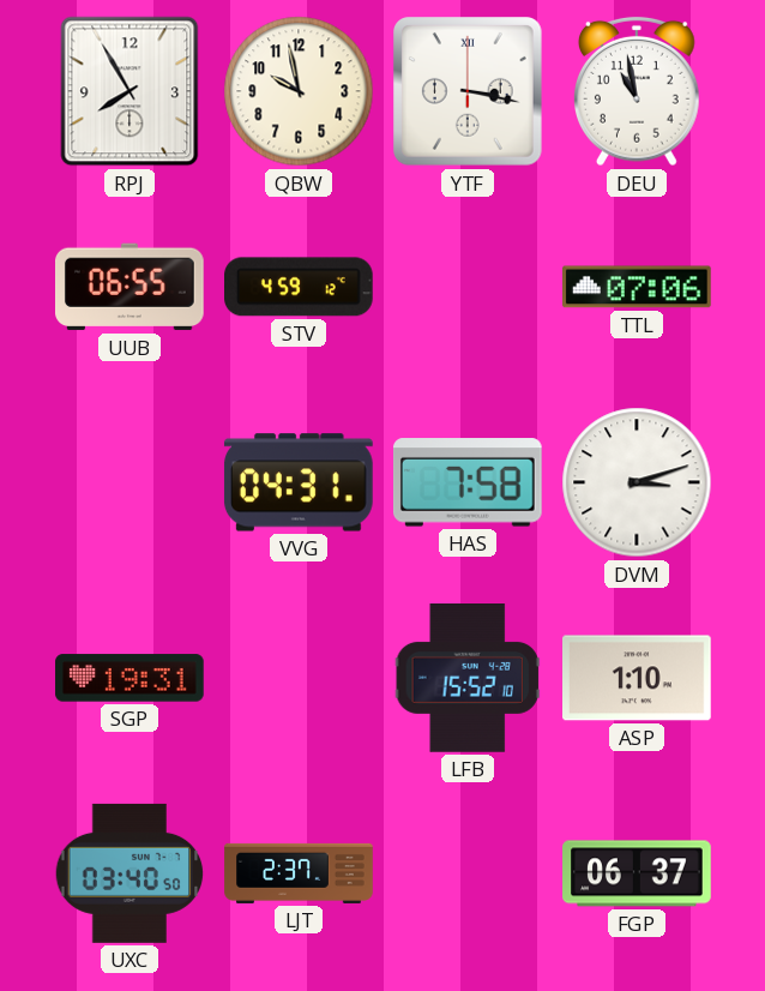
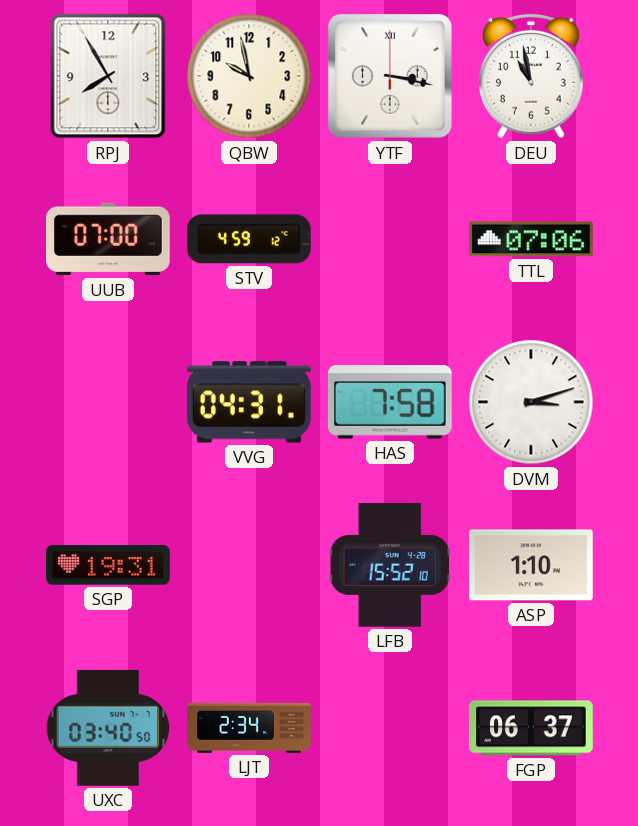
UUB: 06:55 -> 07:00 (109, 239)
LJT: 2:37 -> 2:34 (249, 728)
